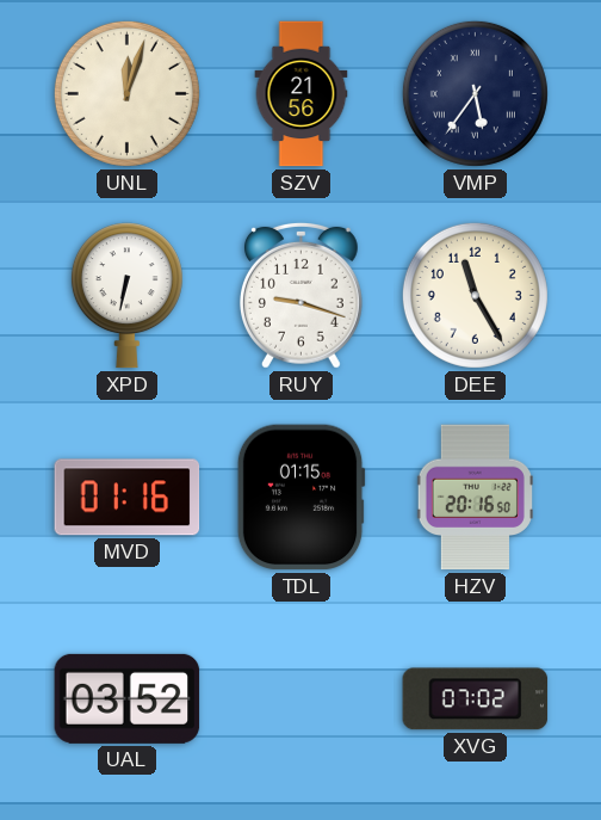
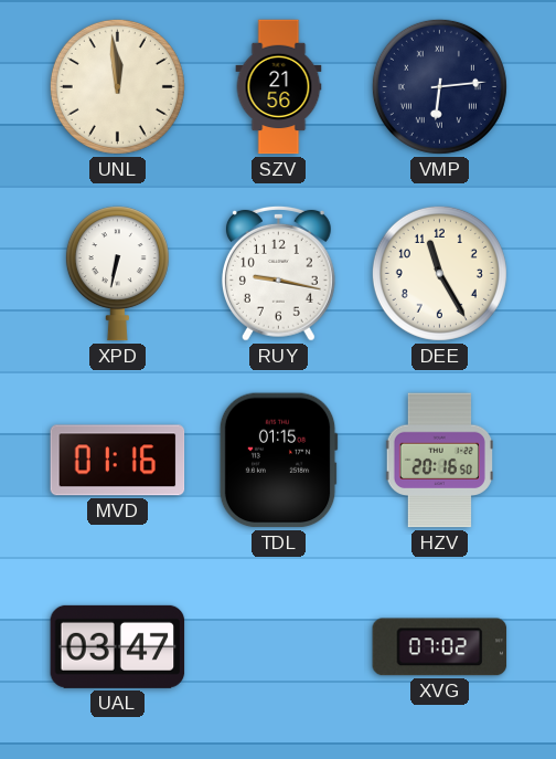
UNL: 12:03 -> 11:59 (117, 86)
VMP: 5:36 -> 6:14 (439, 86)
RUY: 9:18 -> 9:17 (278, 273)
UAL: 03:52 -> 03:47 (118, 646)
